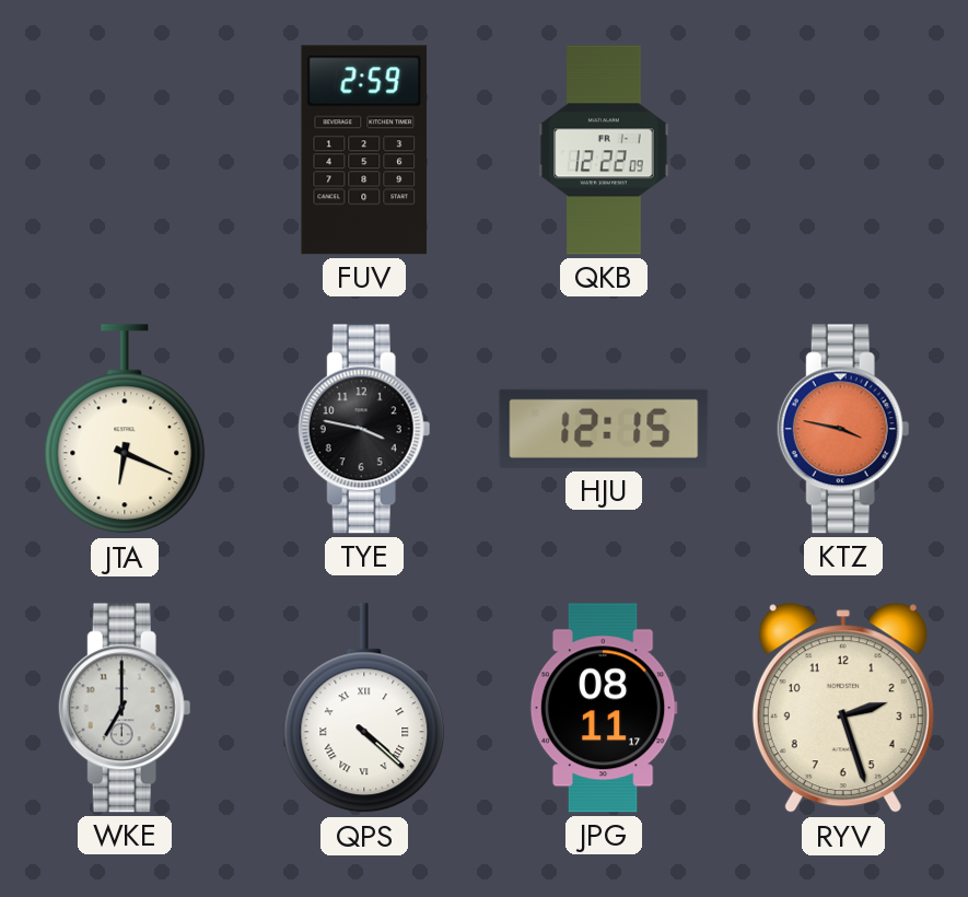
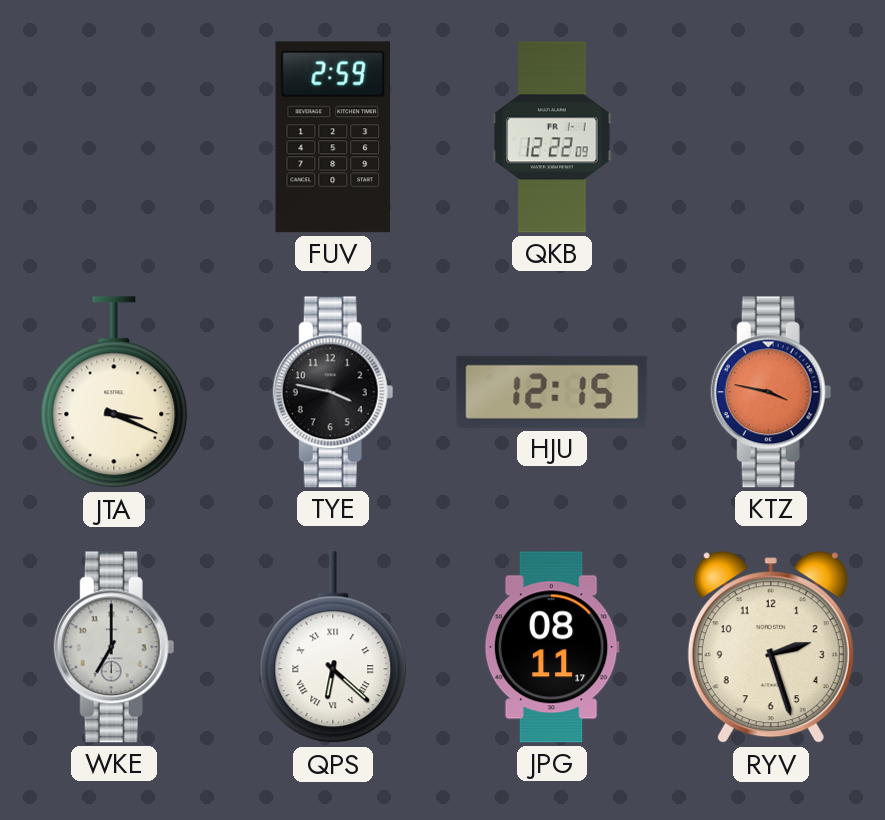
JTA: 6:19 -> 3:19 (114, 393)
QPS: 4:22 -> 6:22 (333, 648)
